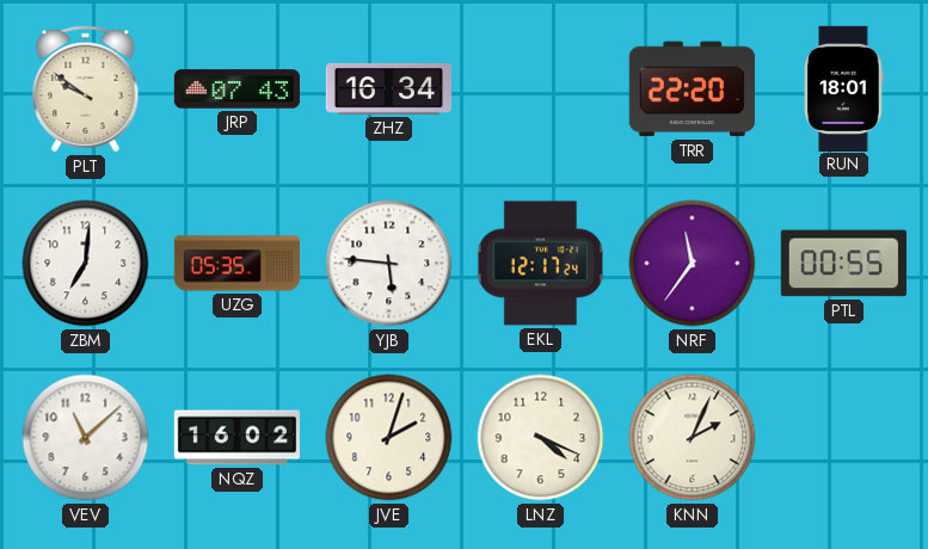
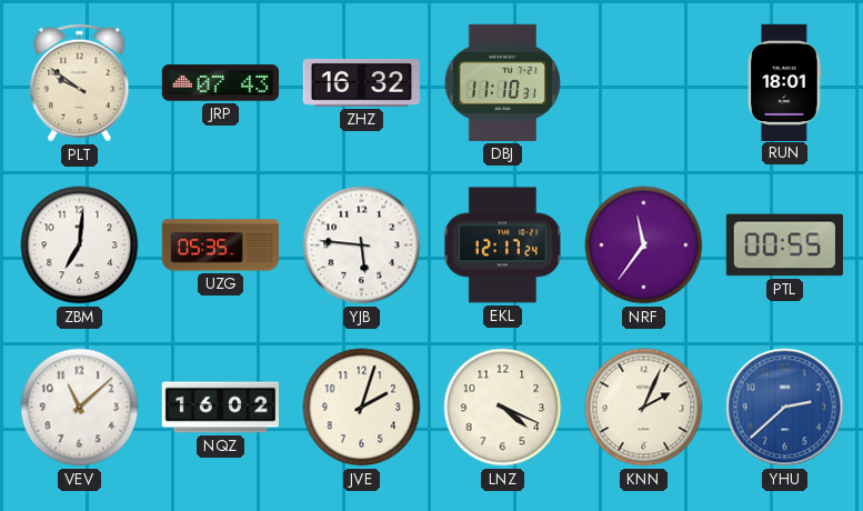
ZHZ: 16:34 -> 16:32 (361, 82)
DBJ: none -> 11:10 (503, 82)
TRR: 22:20 -> none (692, 90)
YHU: none -> 2:38 (785, 408)
